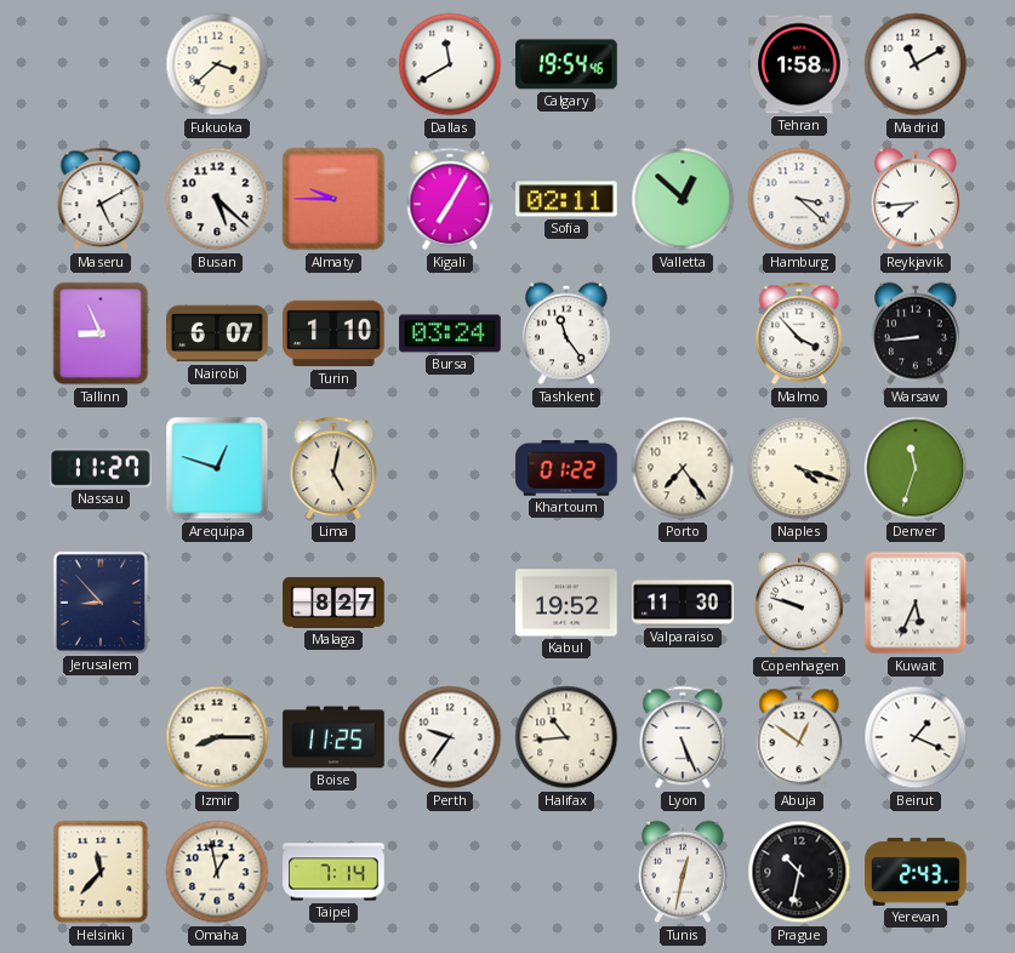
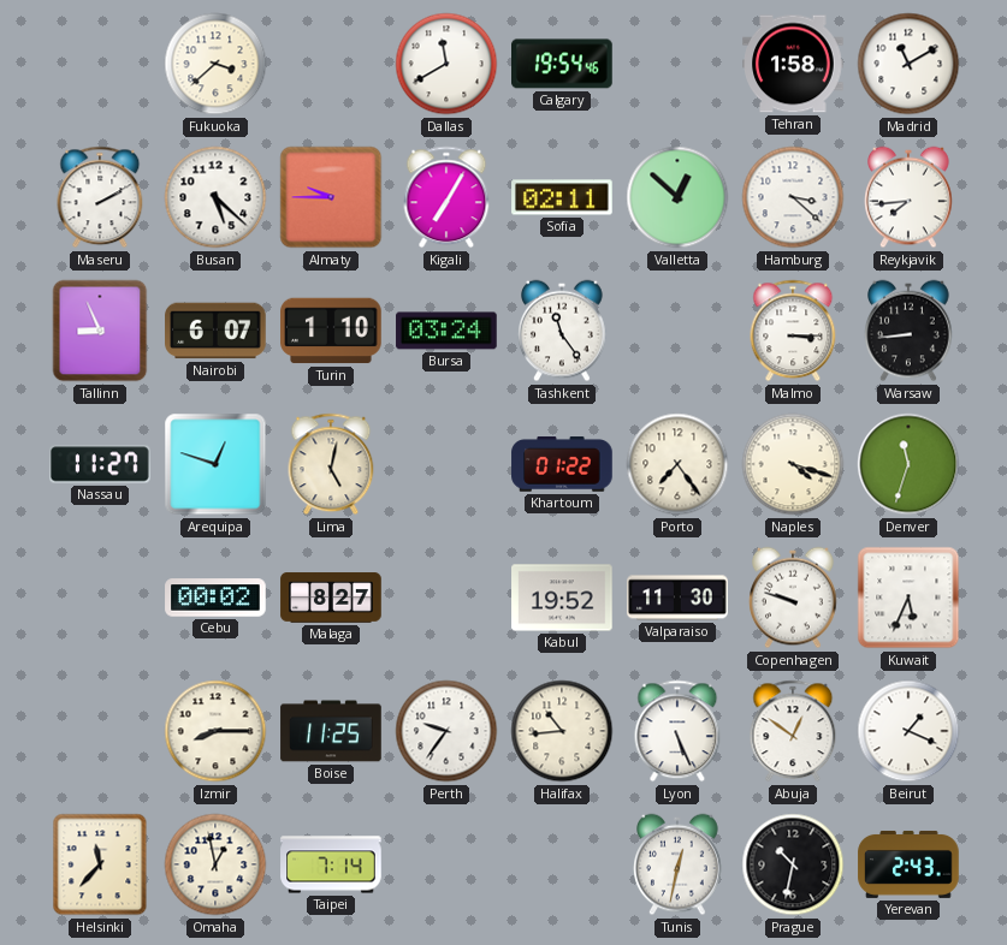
Maseru: 5:10 -> 2:10 (100, 197)
Malmo: 3:53 -> 3:15 (793, 331)
Jerusalem: 8:53 -> none (101, 603)
Cebu: none -> 00:02 (215, 598)
